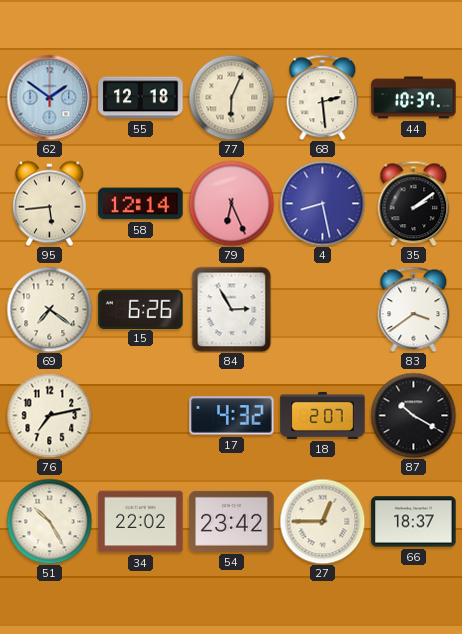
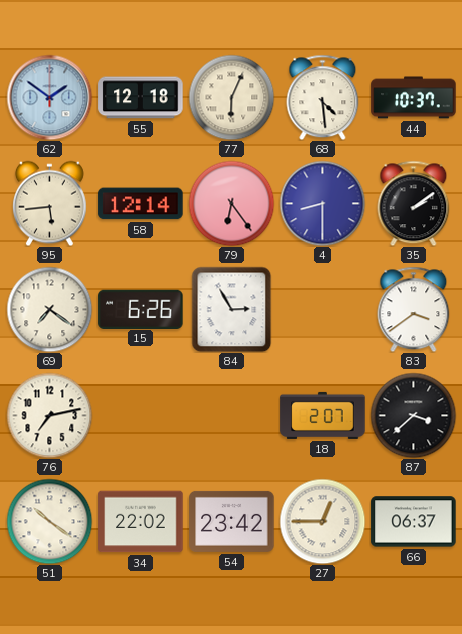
68: 2:29 -> 4:29 (323, 97)
79: 6:26 -> 6:24 (231, 203)
4: 8:28 -> 8:30 (322, 203)
17: 4:32 -> none (232, 416)
87: 10:20 -> 3:38 (413, 415)
51: 10:25 -> 10:21 (49, 521)
66: 18:37 -> 06:37 (414, 522)
